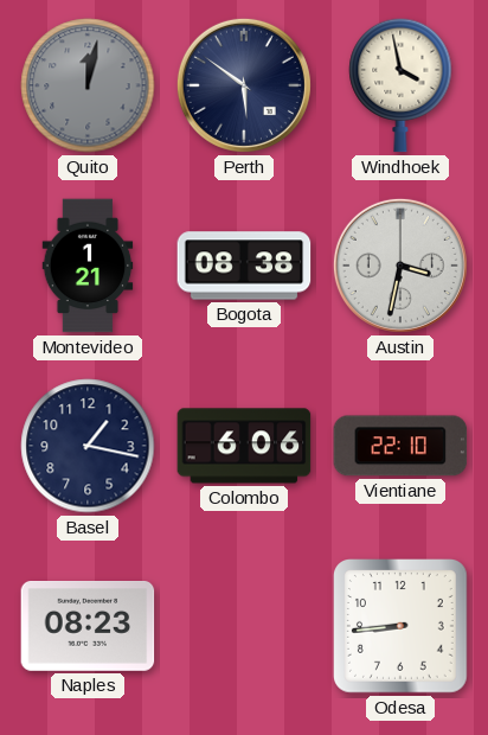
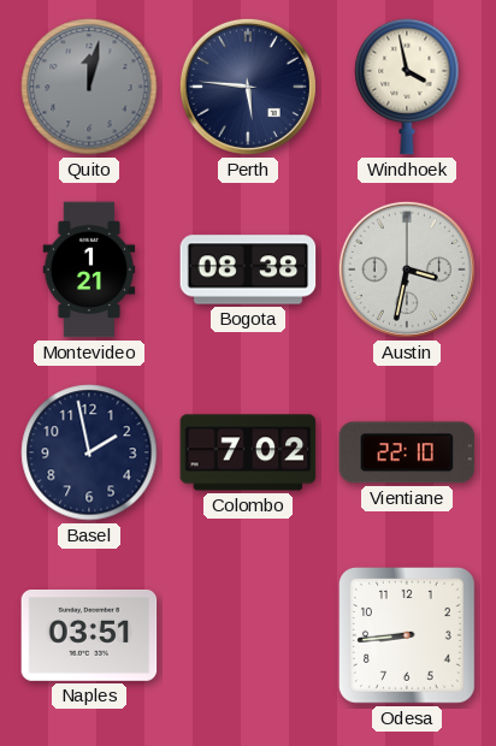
Perth: 5:51 -> 5:46 (248, 87)
Basel: 1:17 -> 1:58 (89, 452)
Colombo: 6:06 -> 7:02 (248, 452)
Naples: 08:23 -> 03:51 (89, 637)
